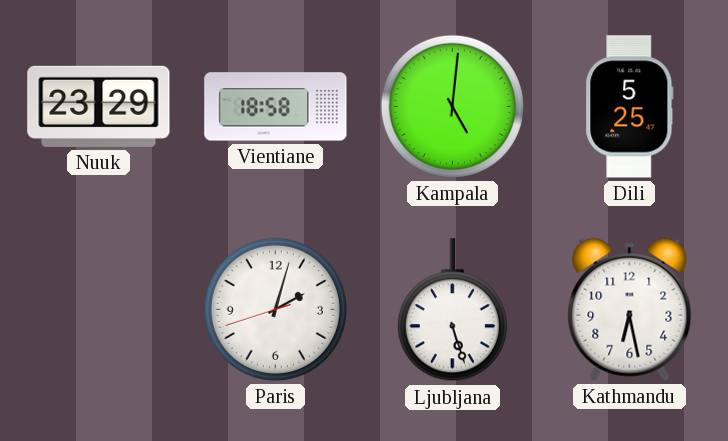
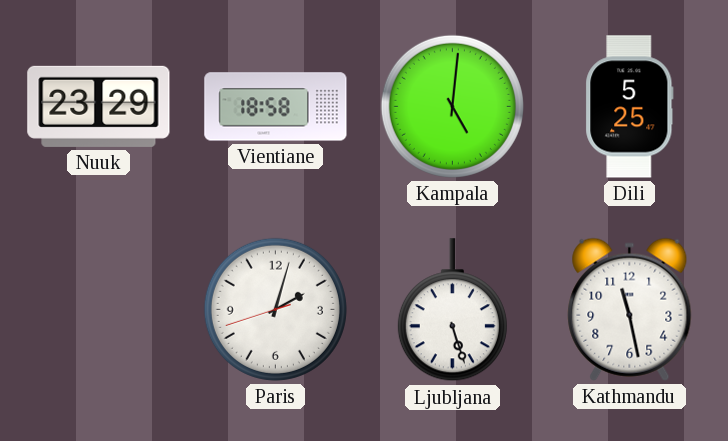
Kathmandu: 6:28 -> 11:28 (630, 309)
